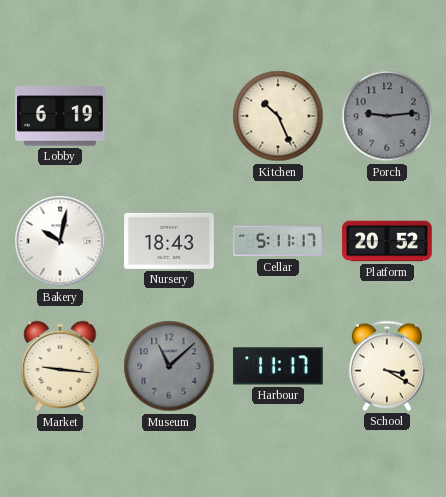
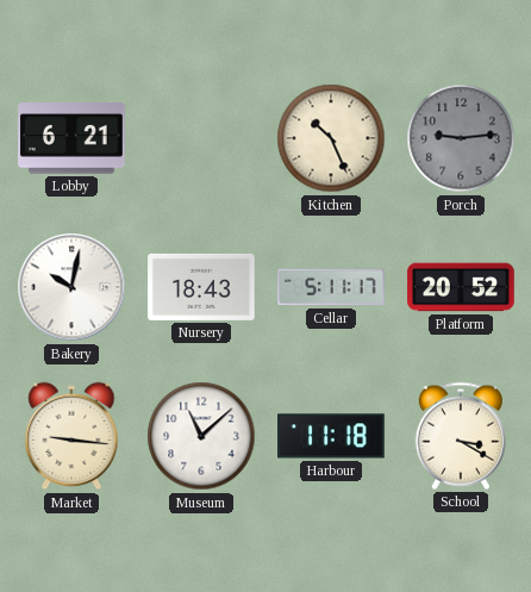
Lobby: 6:19 -> 6:21 (71, 138)
Museum dial: grey -> white (201, 436)
Harbour: 11:17 -> 11:18 (331, 436)
